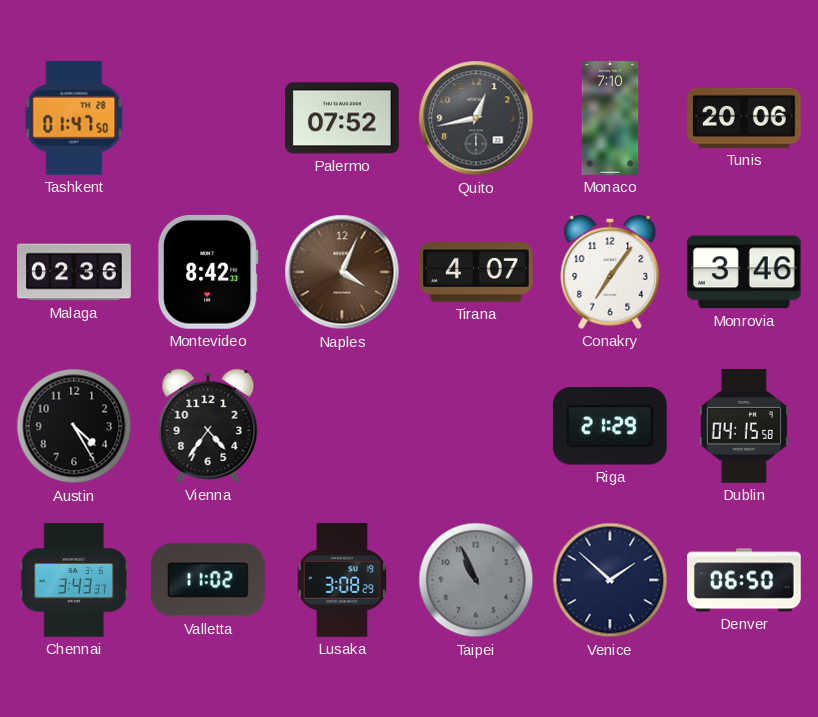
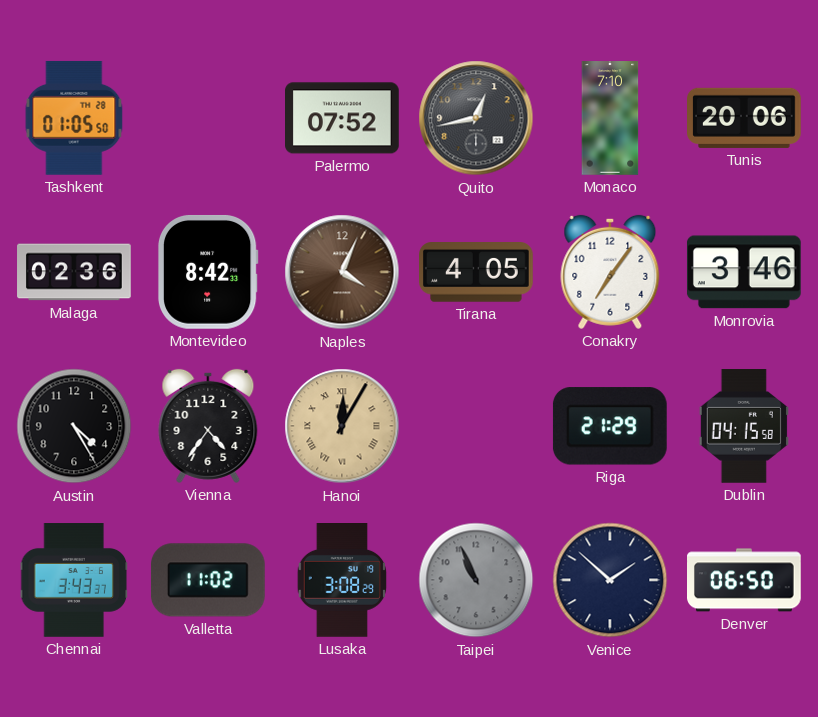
Tashkent: 01:47 -> 01:05 (74, 118)
Tirana: 4:07 -> 4:05 (477, 273)
Hanoi: none -> 12:05 (342, 426)
